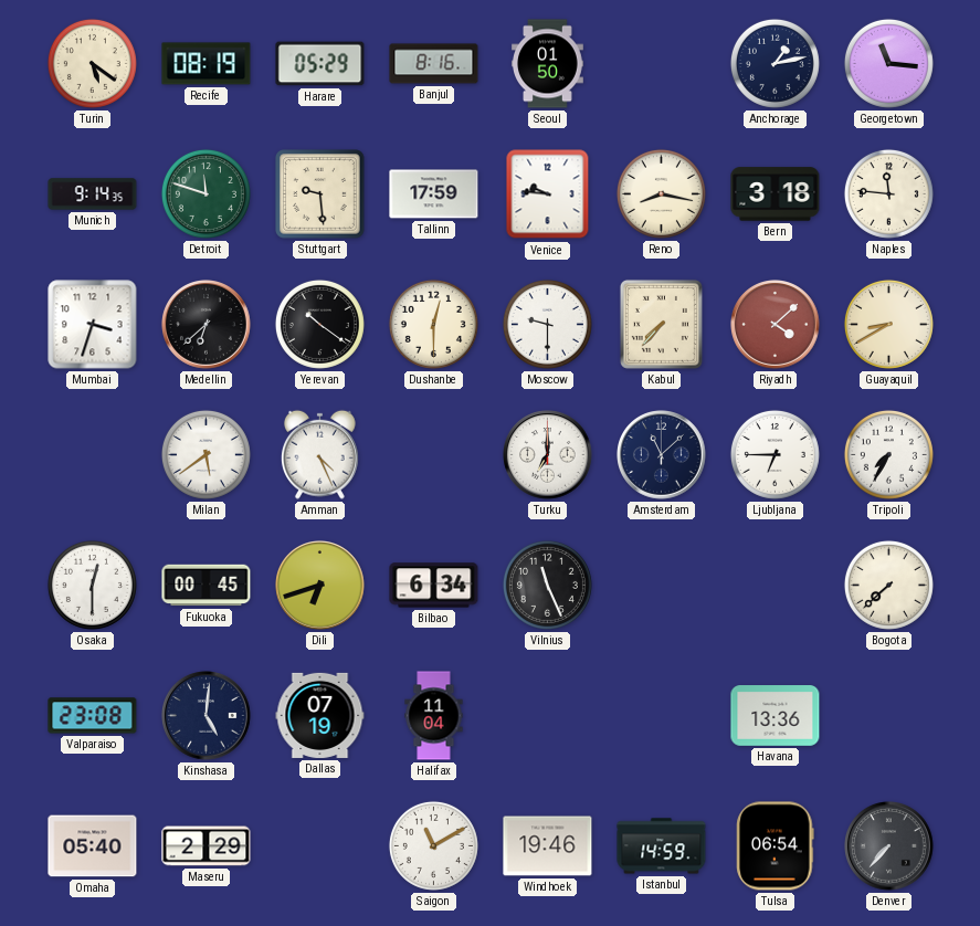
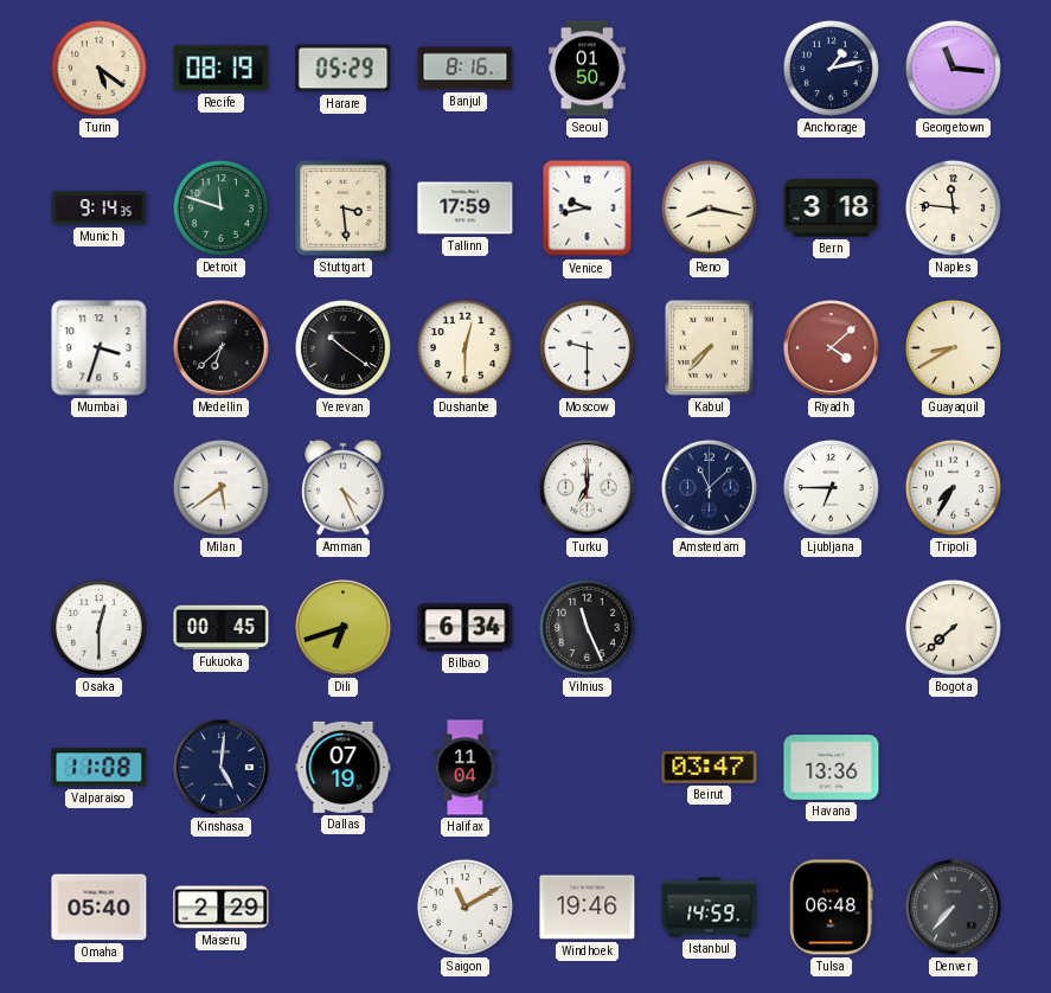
Stuttgart: 9:29 -> 3:29 (344, 209)
Venice: 9:46 -> 9:43 (588, 209)
Valparaiso: 23:08 -> 11:08 (100, 768)
Beirut: none -> 03:47 (710, 767)
Tulsa: 06:54 -> 06:48 (832, 908)
